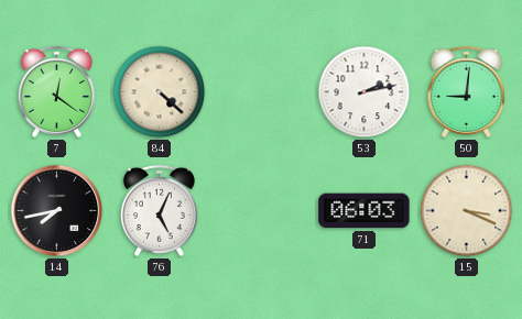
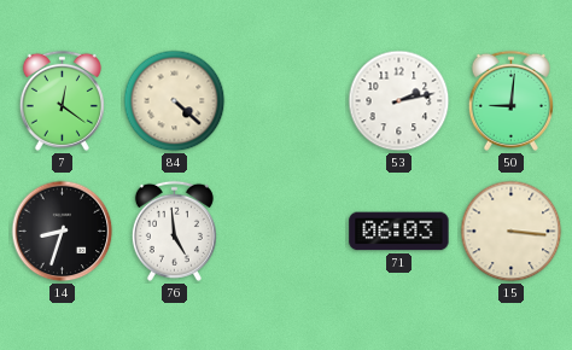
14: 7:43 -> 8:33 (63, 232)
76: 5:04 -> 4:59 (174, 231)
15: 3:19 -> 3:16 (512, 232)
